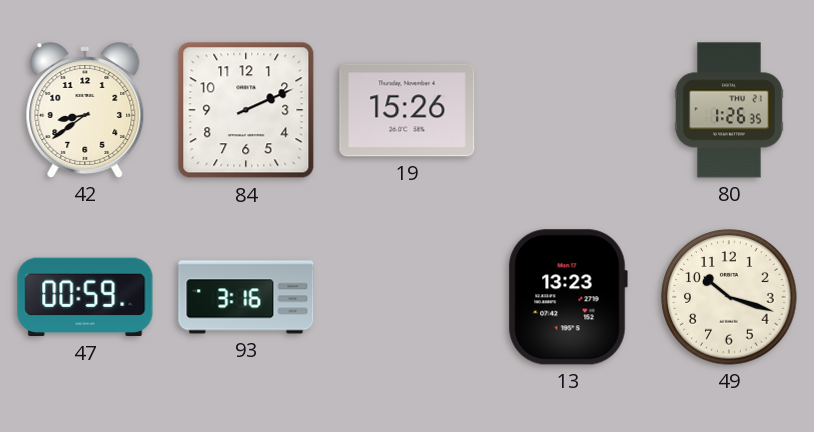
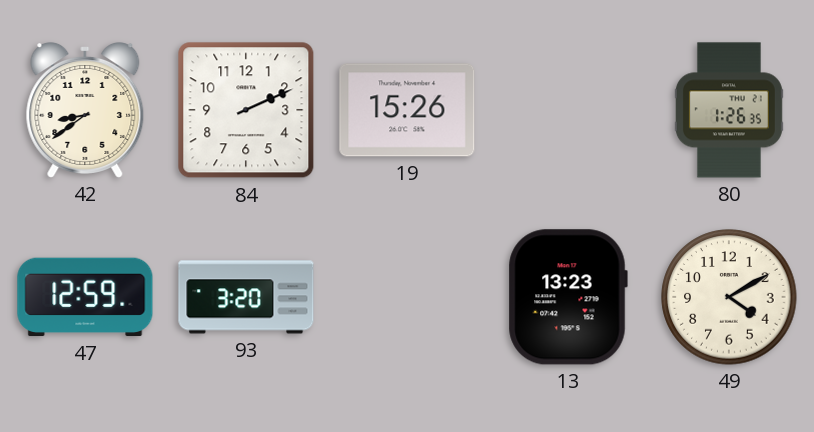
47: 00:59 -> 12:59 (85, 297)
93: 3:16 -> 3:20 (246, 297)
49: 10:18 -> 4:10 (729, 297)
